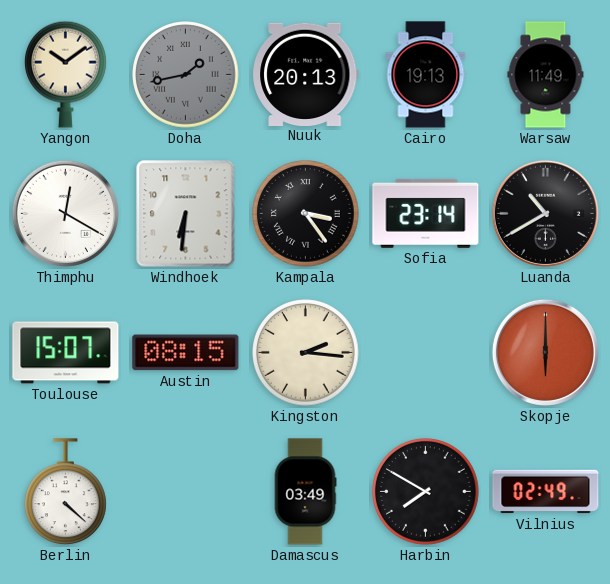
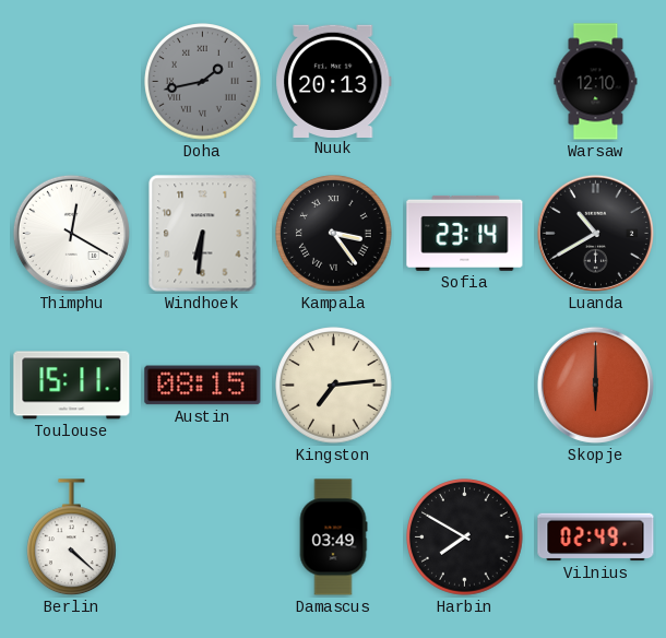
Yangon: 10:09 -> none (66, 74)
Cairo: 19:13 -> none (426, 75)
Warsaw: 11:49 -> 12:10 (596, 82)
Toulouse: 15:07 -> 15:11 (72, 386)
Kingston: 2:16 -> 7:14 (334, 386)
